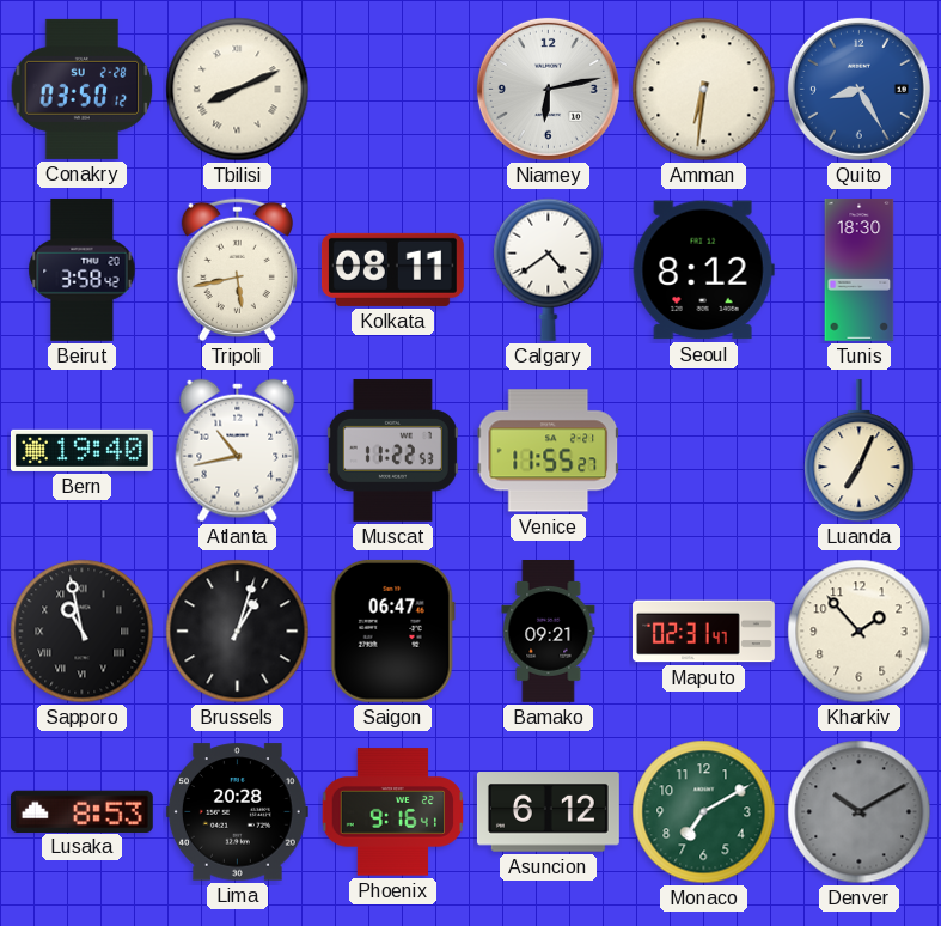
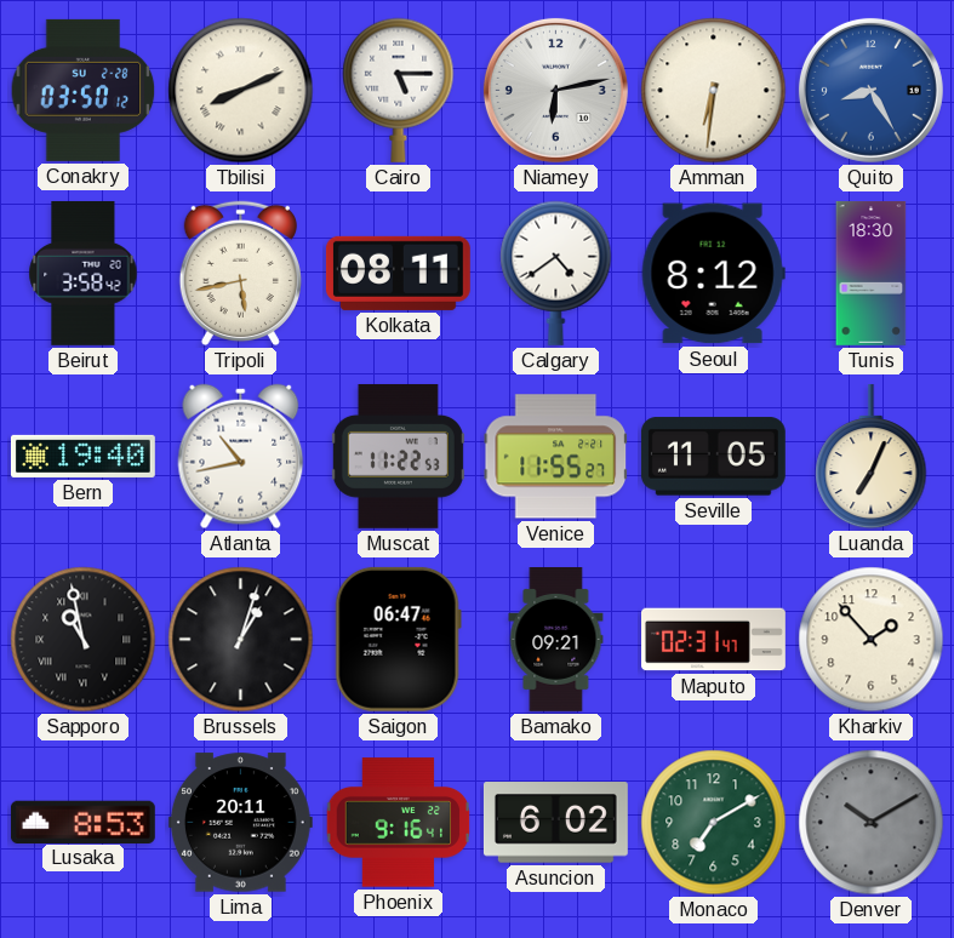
Cairo: none -> 5:15 (399, 90)
Seville: none -> 11:05 (713, 457)
Lima: 20:28 -> 20:11 (240, 823)
Asuncion: 6:12 -> 6:02 (555, 823)
